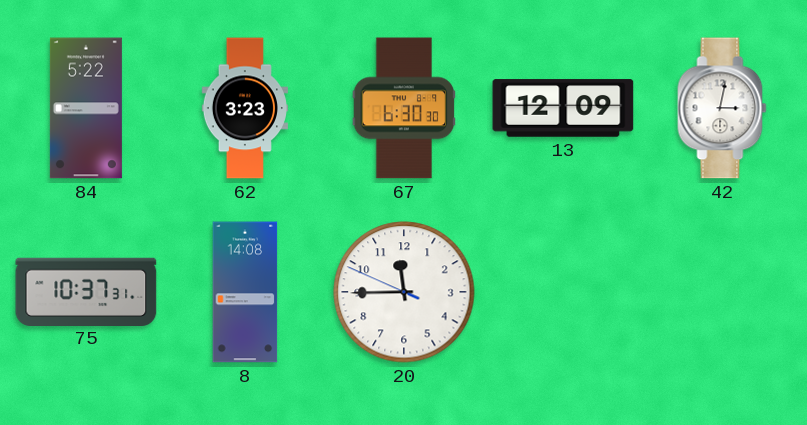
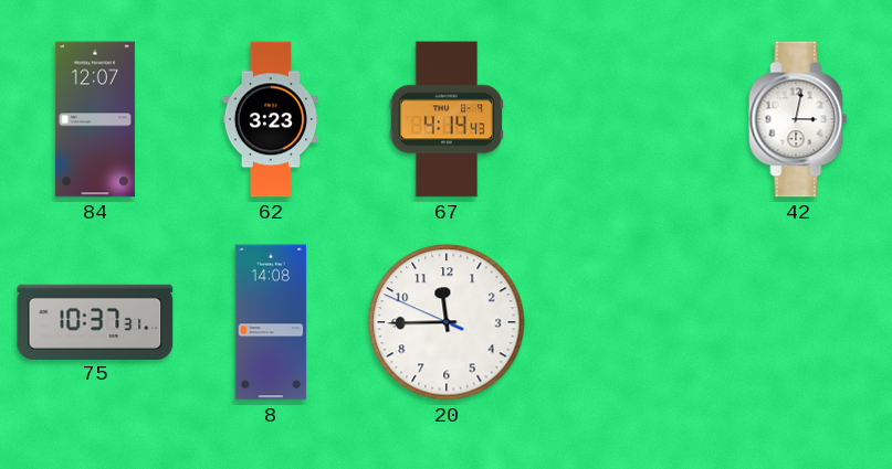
84: 5:22 -> 12:07 (95, 119)
67: 6:30 -> 4:14 (447, 119)
13: 12:09 -> none (563, 108)
